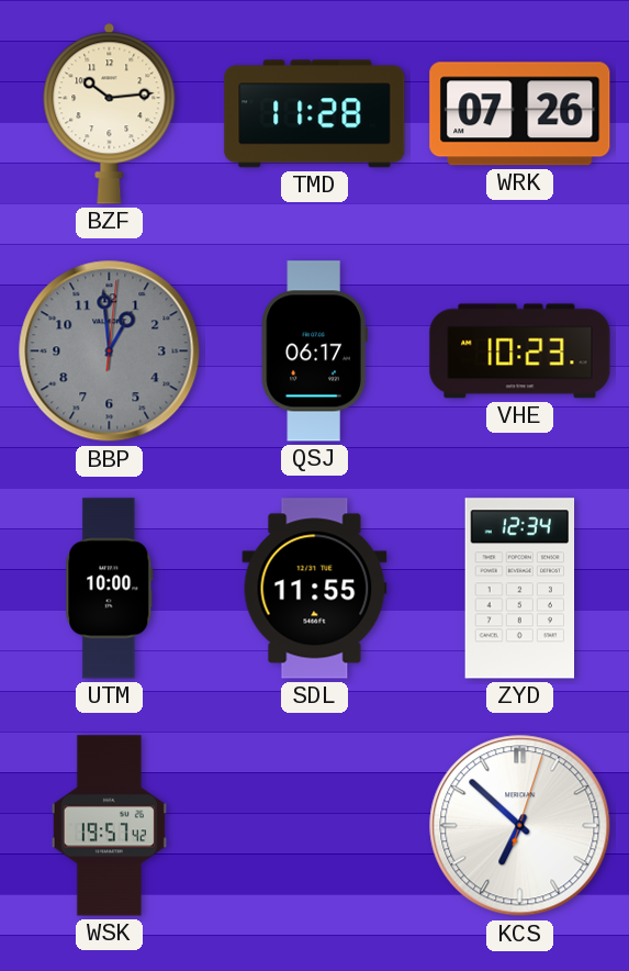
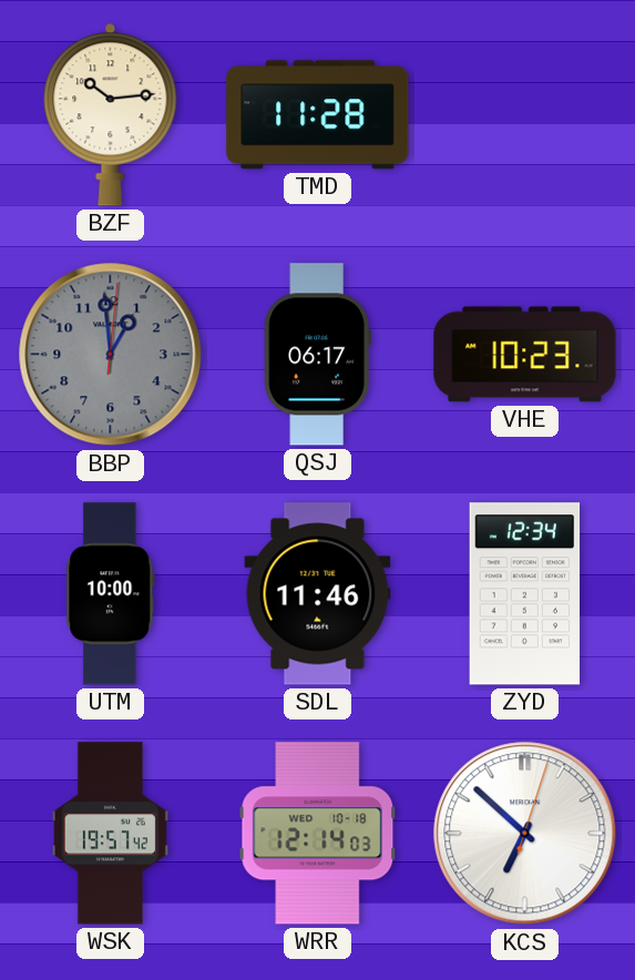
WRK: 07:26 -> none (520, 114)
SDL: 11:55 -> 11:46 (318, 594)
WRR: none -> 12:14 (318, 834)
